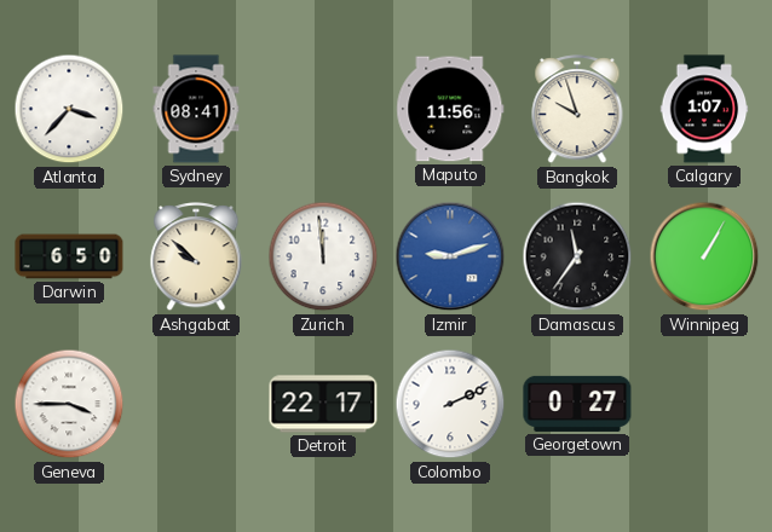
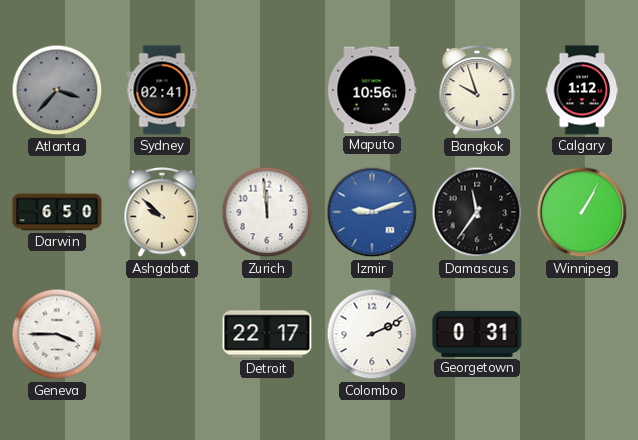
Atlanta dial: white -> grey (57, 90)
Sydney: 08:41 -> 02:41 (162, 90)
Maputo: 11:56 -> 10:56 (372, 90)
Calgary: 1:07 -> 1:12 (582, 90)
Georgetown: 0:27 -> 0:31 (477, 334)
